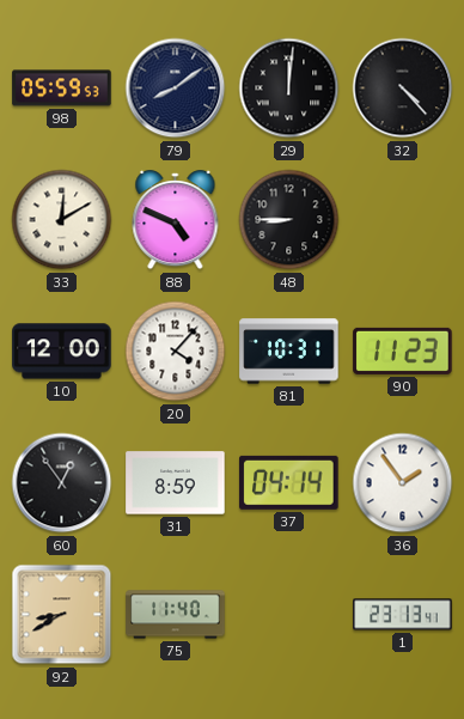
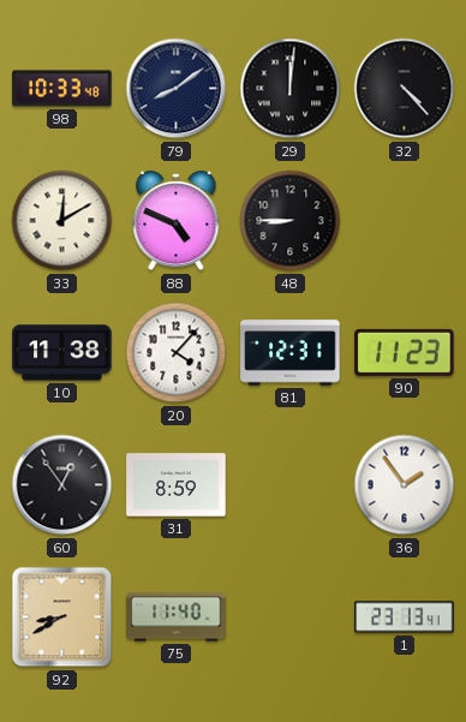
98: 05:59 -> 10:33 (62, 89)
10: 12:00 -> 11:38 (62, 353)
81: 10:31 -> 12:31 (291, 353)
37: 04:14 -> none (289, 482)
